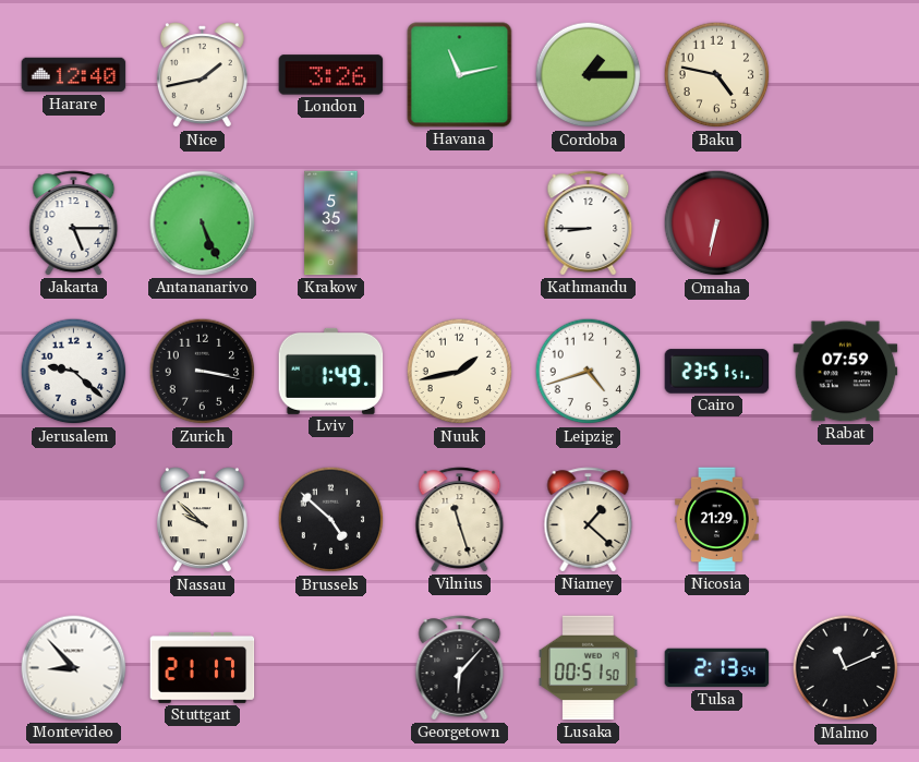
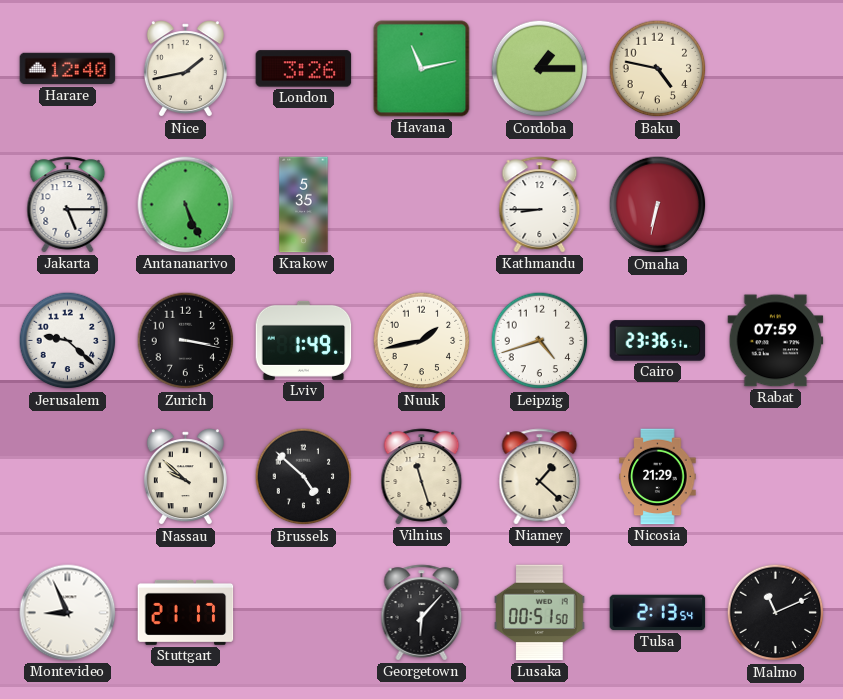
Cairo: 23:51 -> 23:36 (658, 341)
Montevideo: 8:53 -> 8:56 (68, 613)
